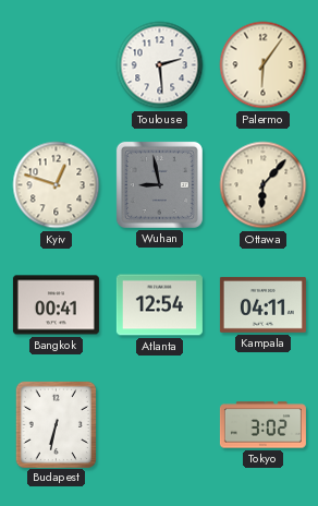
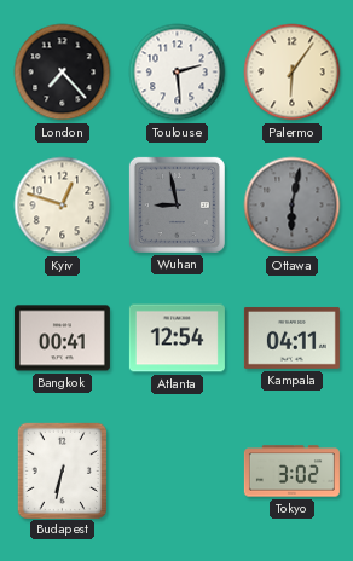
London: none -> 7:23 (63, 73)
Ottawa: 6:07 -> 6:02 (293, 206)
Ottawa dial: cream -> grey (293, 206)
